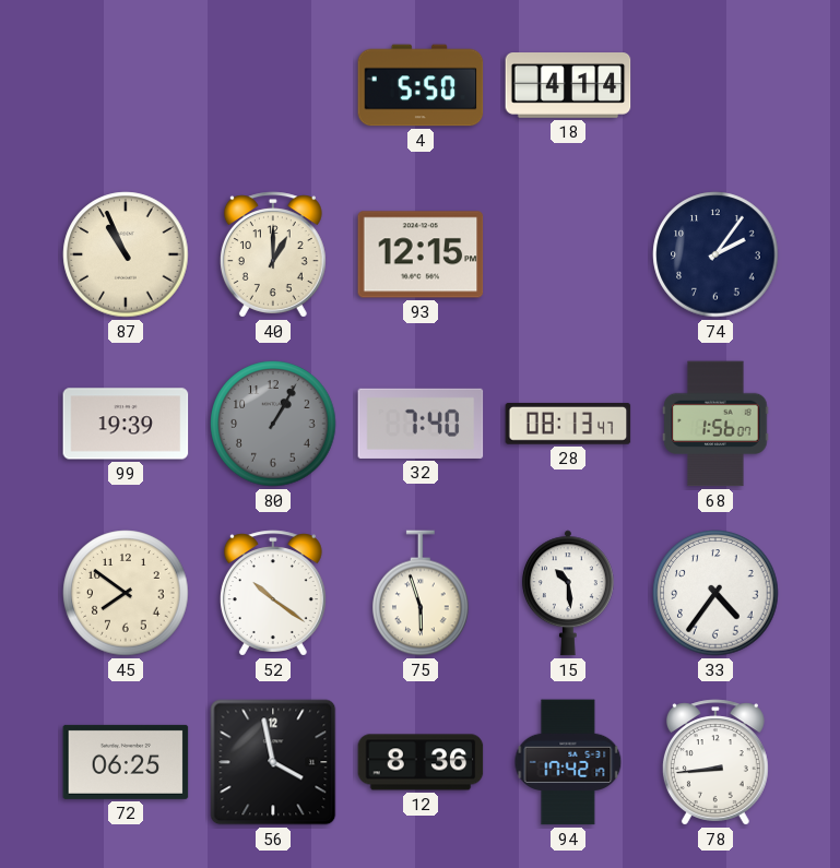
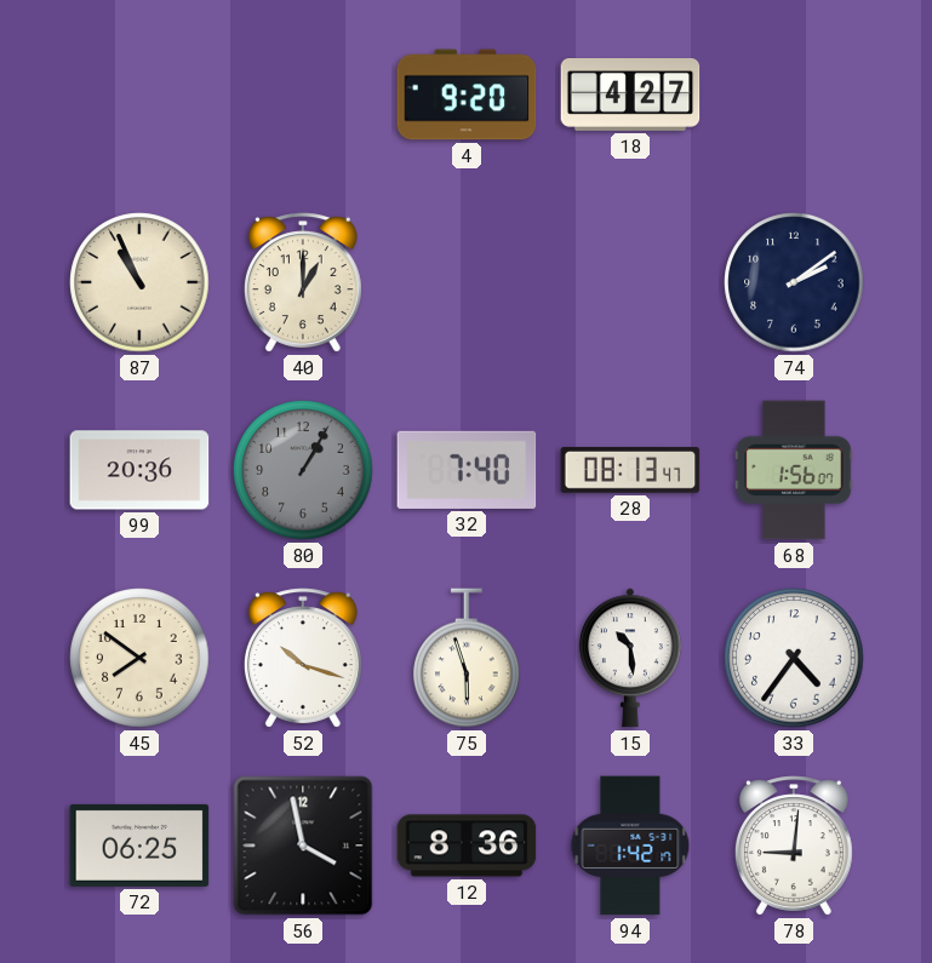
4: 5:50 -> 9:20 (467, 94)
18: 4:14 -> 4:27 (630, 96)
93: 12:15 -> none (421, 254)
74: 2:06 -> 2:09 (794, 282)
99: 19:39 -> 20:36 (139, 470)
52: 10:21 -> 10:18 (303, 658)
94: 17:42 -> 1:42 (630, 846)
78: 8:44 -> 9:01 (794, 846)
